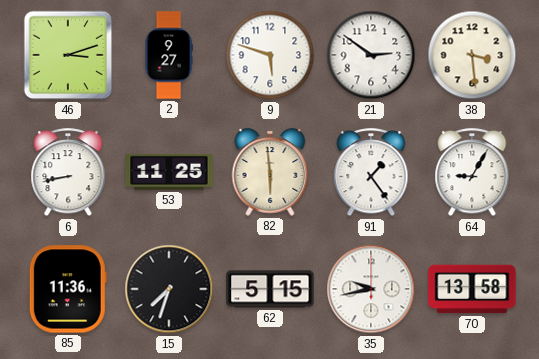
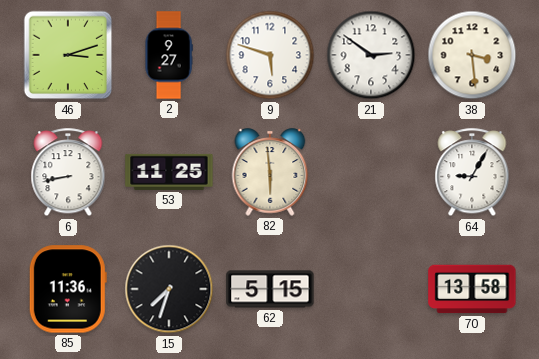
91: 1:24 -> none (371, 173)
35: 9:43 -> none (371, 289)
